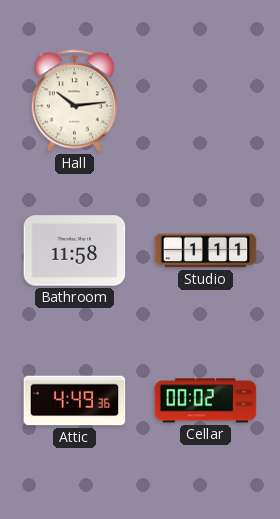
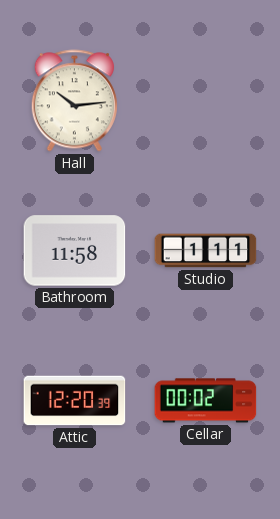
Attic: 4:49 -> 12:20 (75, 401)
